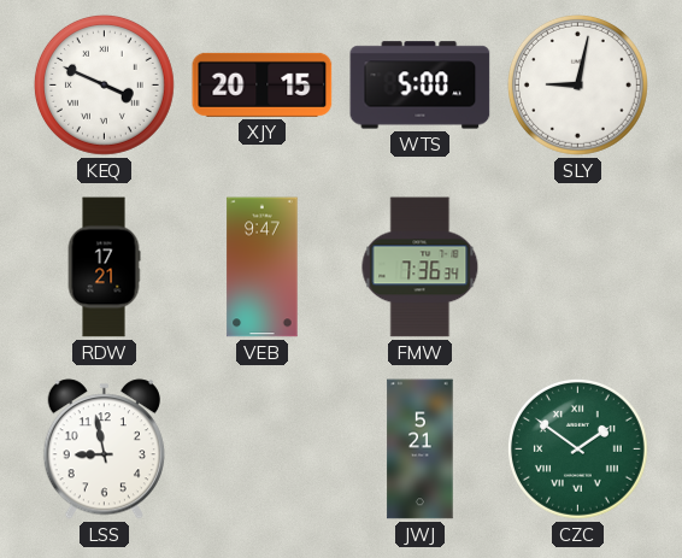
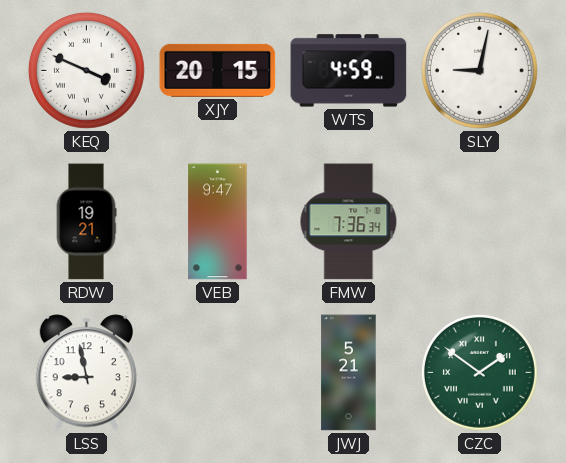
WTS: 5:00 -> 4:59 (349, 71)
RDW: 17:21 -> 19:21 (86, 222)
